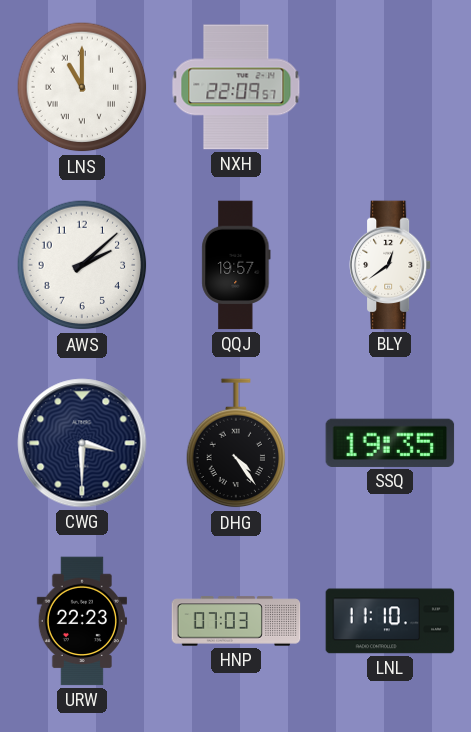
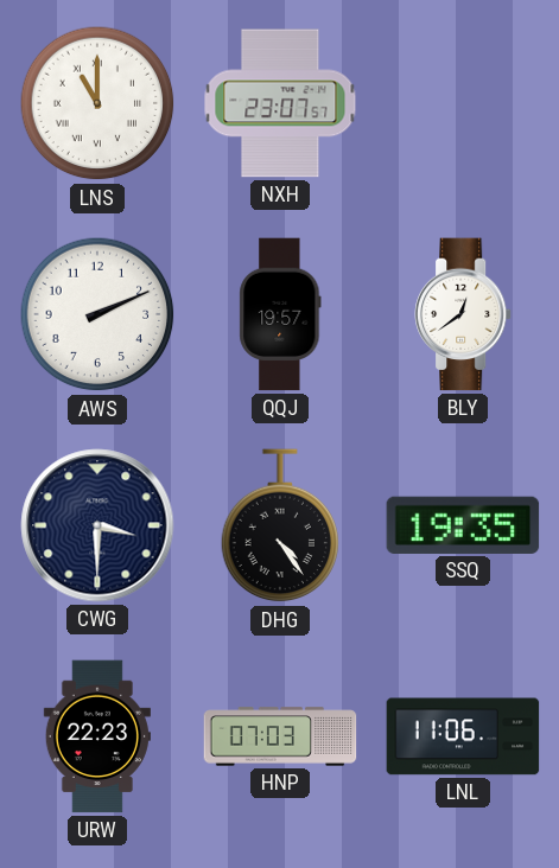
NXH: 22:09 -> 23:07 (280, 103)
AWS: 2:08 -> 2:11 (97, 314)
LNL: 11:10 -> 11:06 (463, 736)
